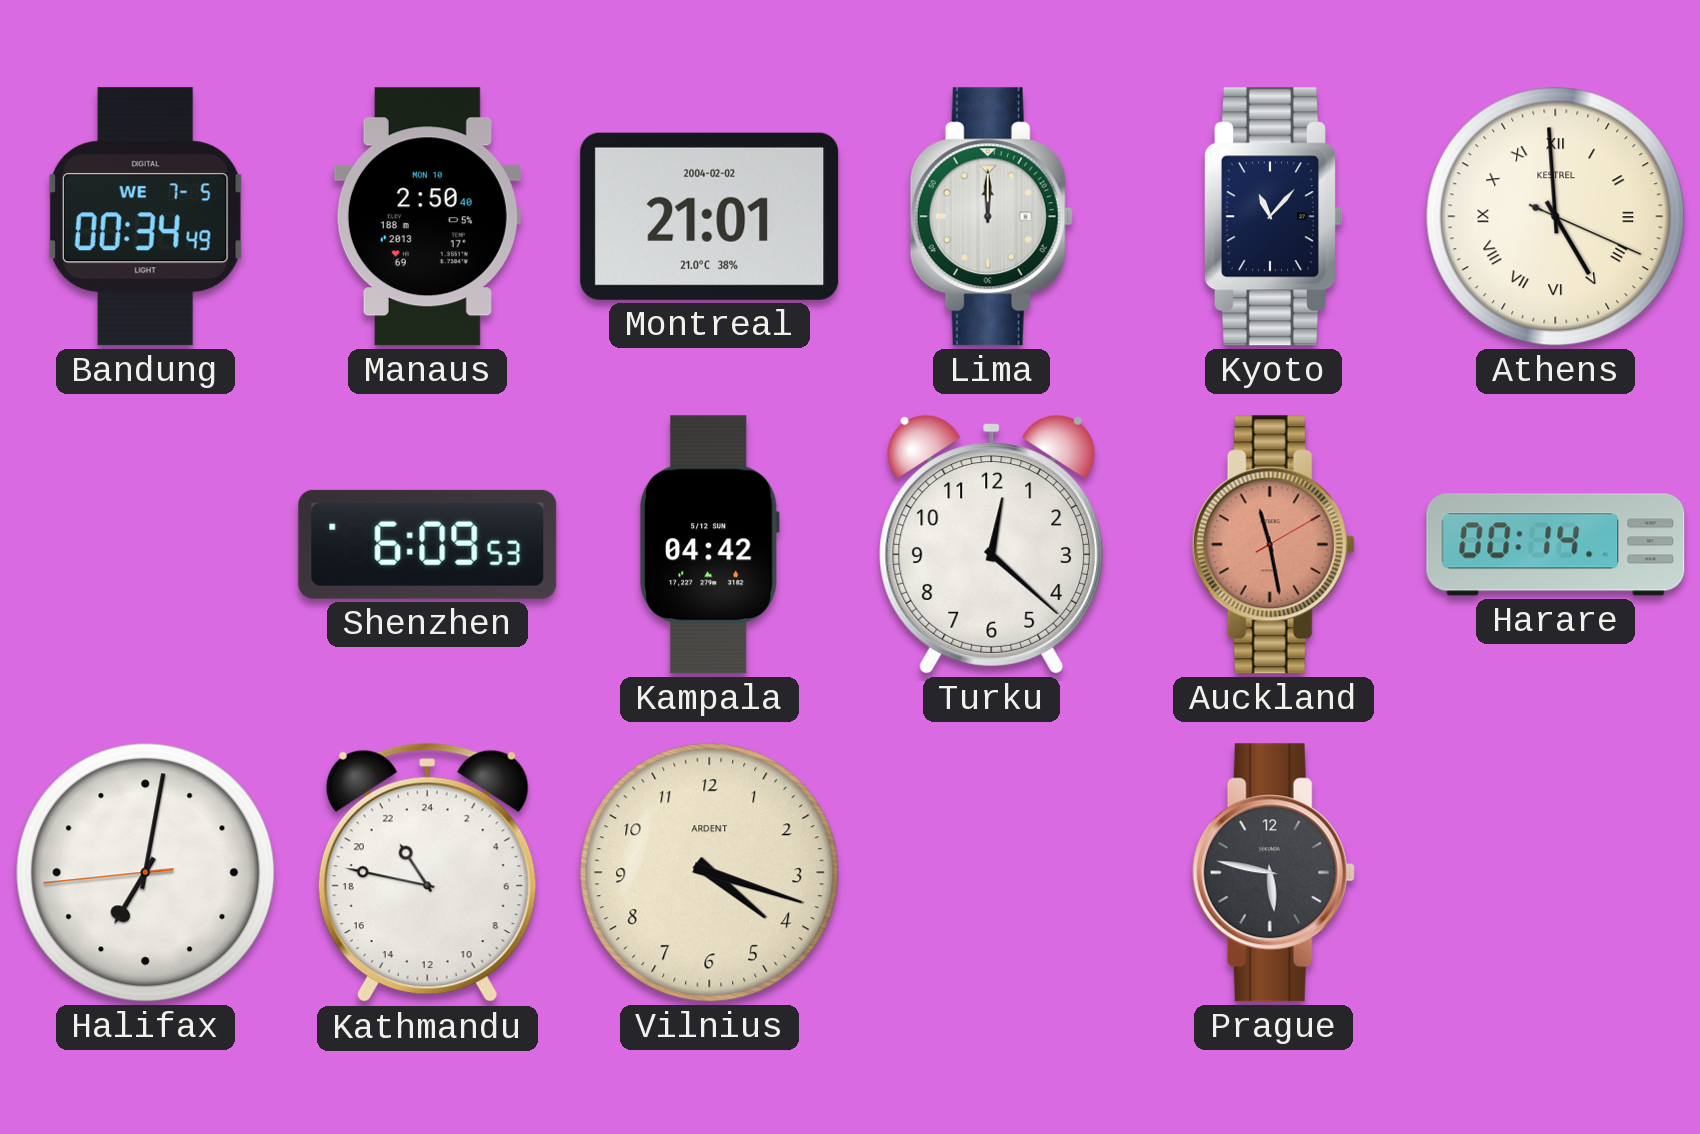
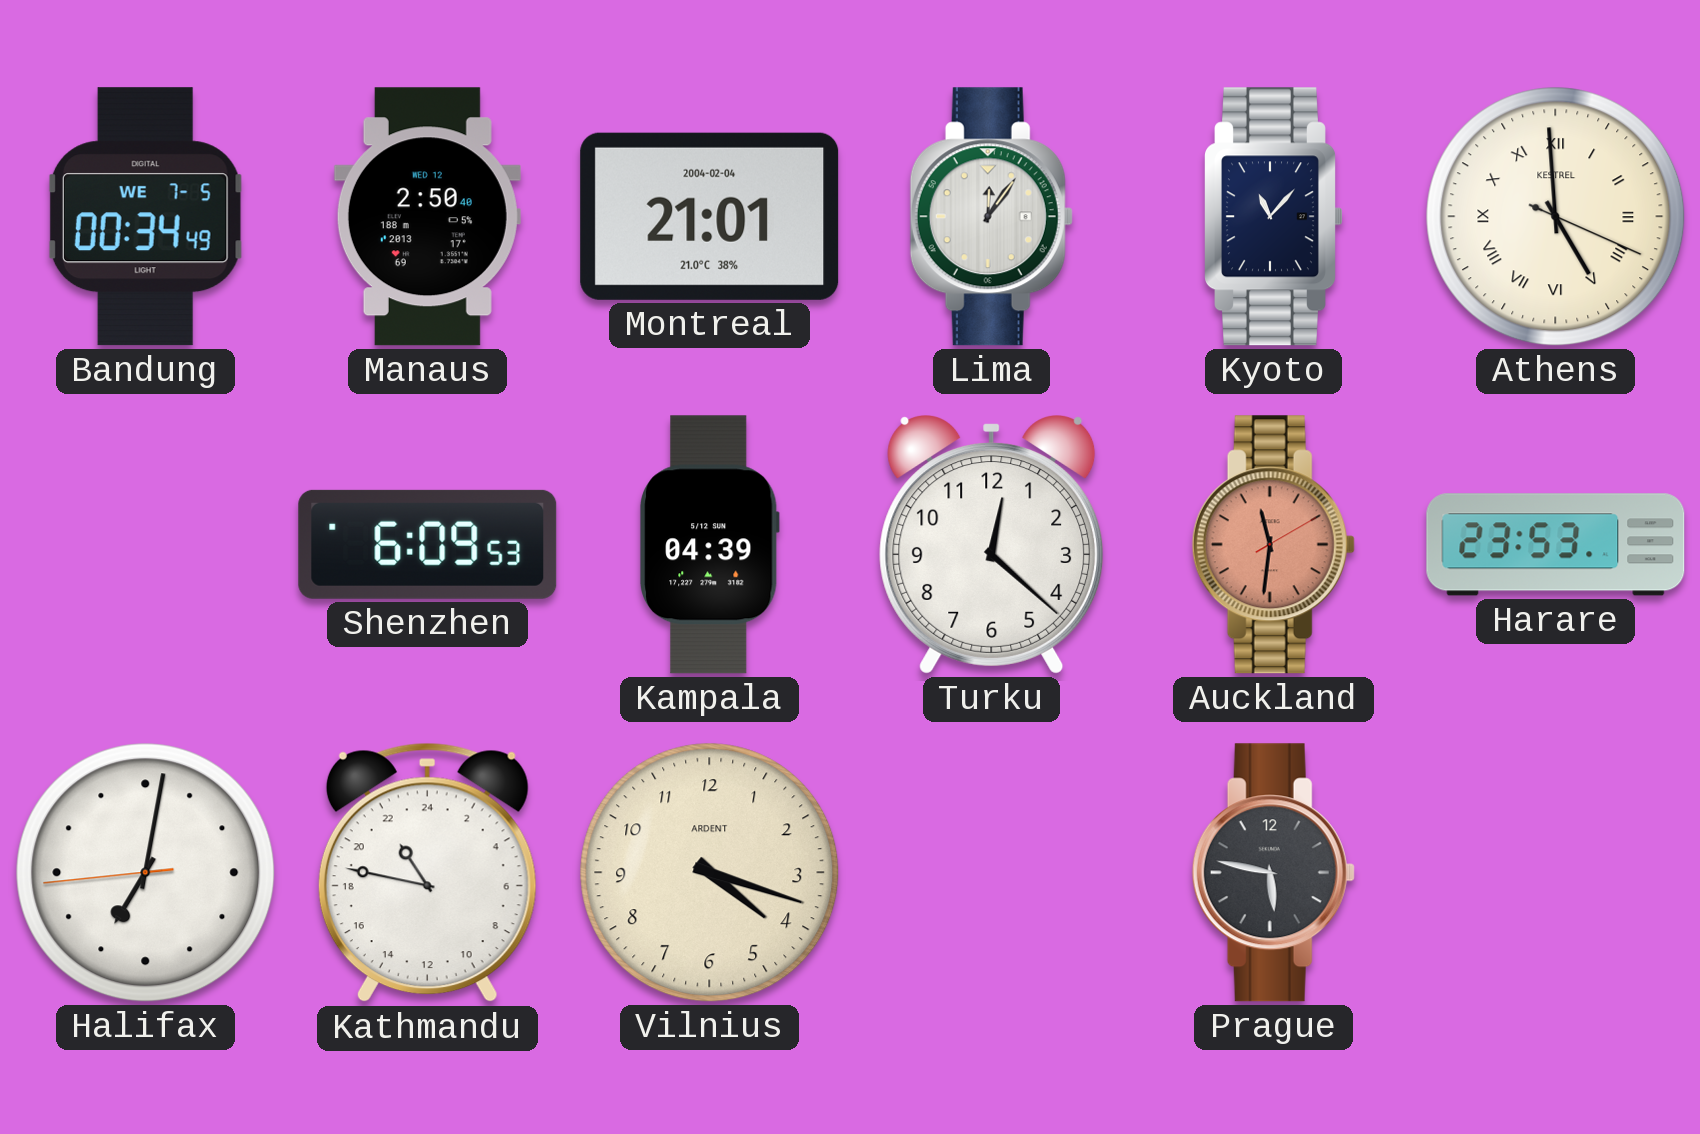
Manaus date: MON 10 -> WED 12 (427, 217)
Montreal date: 2004-02-02 -> 2004-02-04 (710, 216)
Lima: 12:00 -> 12:06 (991, 217)
Kampala: 04:42 -> 04:39 (709, 545)
Auckland: 11:28 -> 11:31 (1273, 545)
Harare: 00:14 -> 23:53 (1556, 545)
